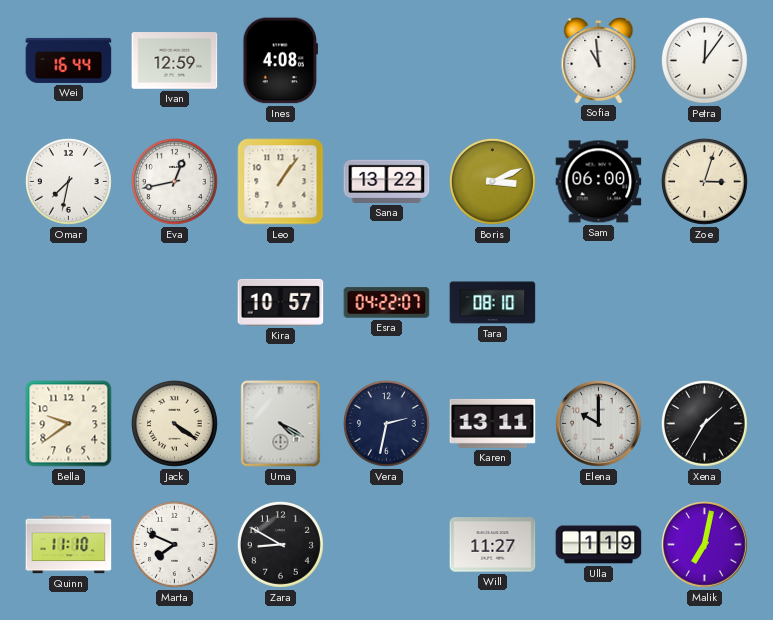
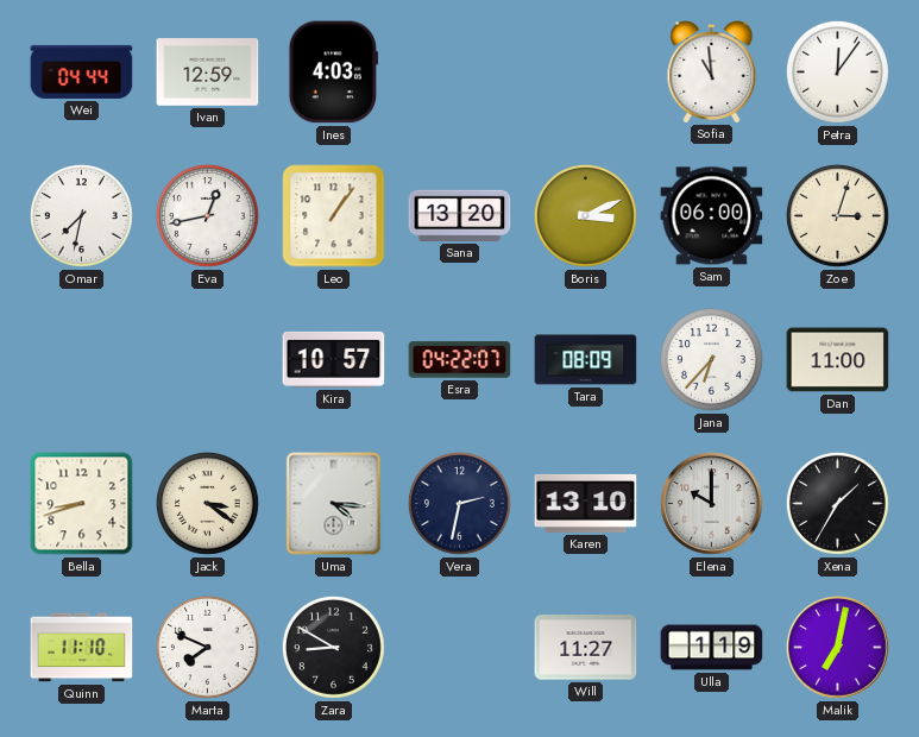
Wei: 16:44 -> 04:44 (82, 71)
Ines: 4:08 -> 4:03 (333, 73)
Sana: 13:22 -> 13:20 (460, 215)
Tara: 08:10 -> 08:09 (586, 360)
Jana: none -> 6:37 (711, 359)
Dan: none -> 11:00 (838, 360)
Bella: 9:39 -> 8:42 (82, 504)
Jack: 4:21 -> 3:21 (207, 503)
Uma: 4:20 -> 4:16 (334, 504)
Karen: 13:11 -> 13:10 (586, 503)
